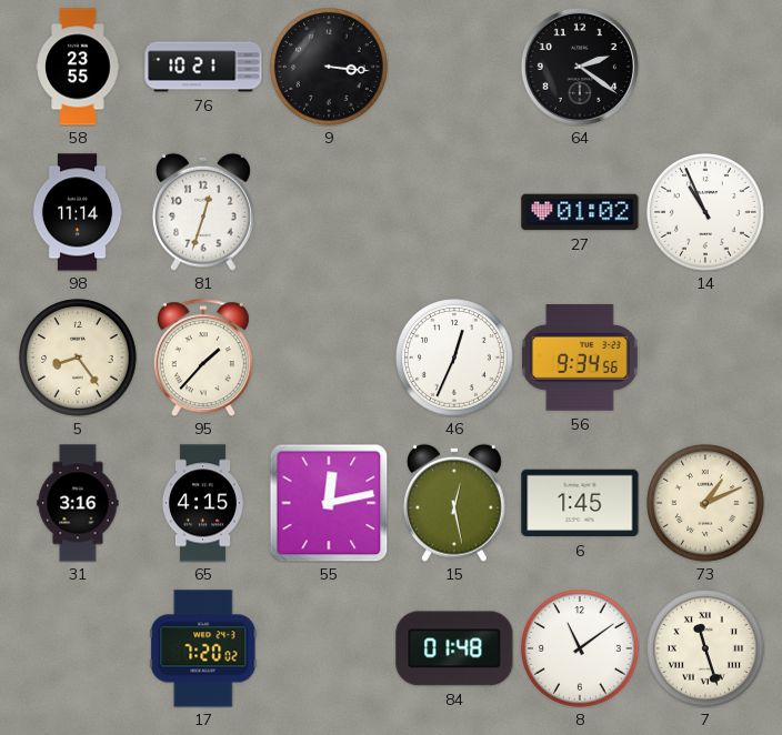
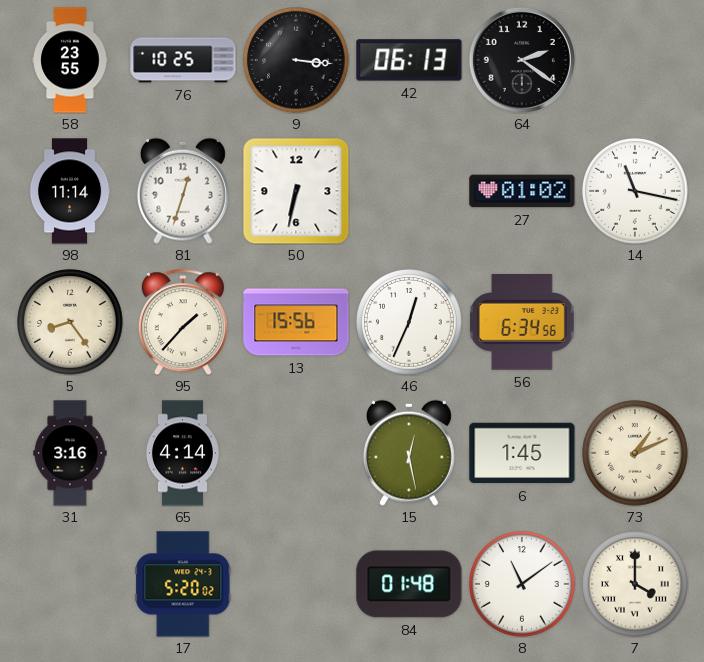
76: 10:21 -> 10:25 (183, 60)
42: none -> 06:13 (409, 60)
50: none -> 6:32 (296, 191)
14: 10:56 -> 11:17 (636, 192)
13: none -> 15:56 (296, 322)
56: 9:34 -> 6:34 (522, 323)
65: 4:15 -> 4:14 (183, 453)
55: 12:13 -> none (329, 503)
17: 7:20 -> 5:20 (183, 584)
7: 11:27 -> 4:00 (636, 585)
